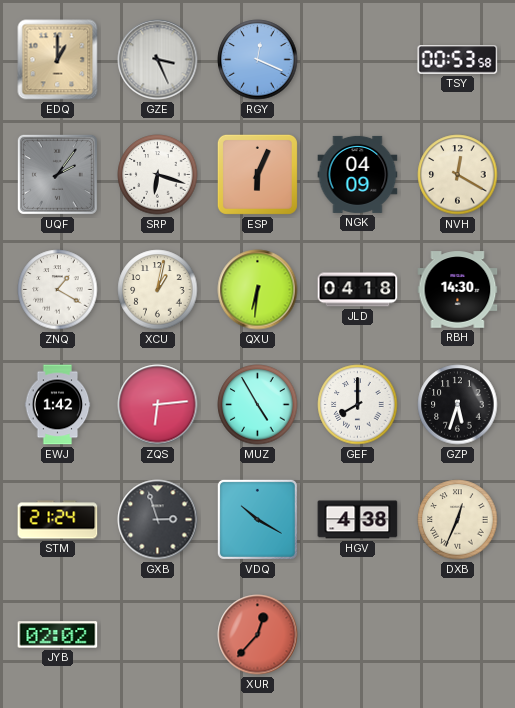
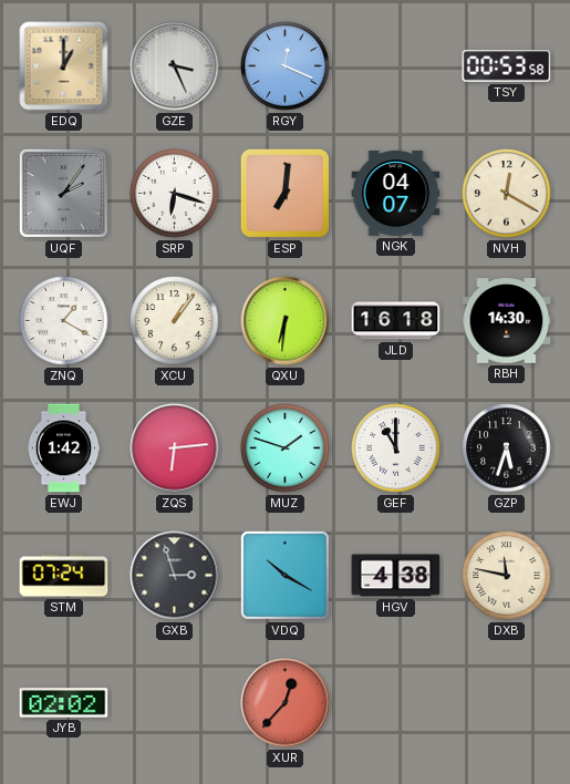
ESP: 6:04 -> 7:01 (284, 193)
NGK: 04:09 -> 04:07 (396, 193)
XCU: 1:02 -> 1:06 (175, 321)
JLD: 04:18 -> 16:18 (396, 321)
MUZ: 4:55 -> 1:48 (286, 448)
GEF: 8:00 -> 11:00 (396, 448)
STM: 21:24 -> 07:24 (64, 576)
DXB: 12:34 -> 11:47 (507, 576)
